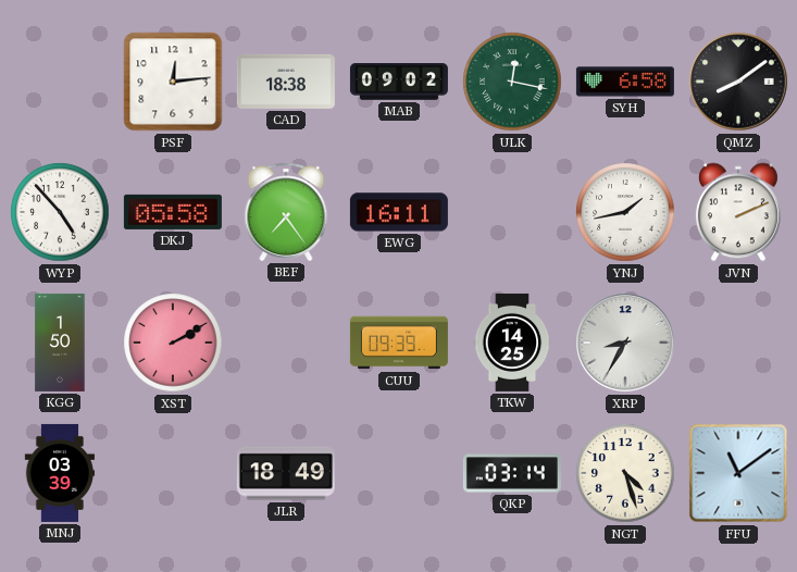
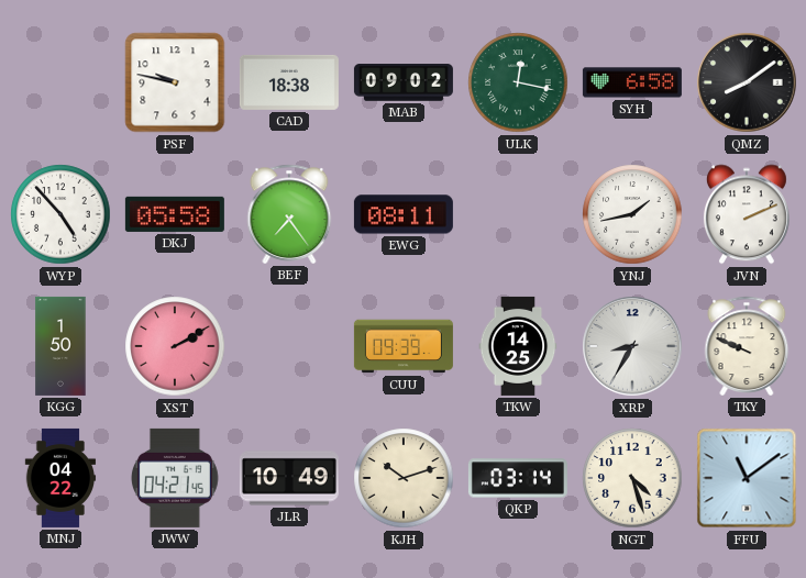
PSF: 12:14 -> 9:47 (175, 82)
EWG: 16:11 -> 08:11 (404, 214)
TKY: none -> 9:49 (747, 346)
MNJ: 03:39 -> 04:22 (60, 478)
JWW: none -> 04:21 (175, 478)
JLR: 18:49 -> 10:49 (289, 478)
KJH: none -> 10:12 (404, 478)
